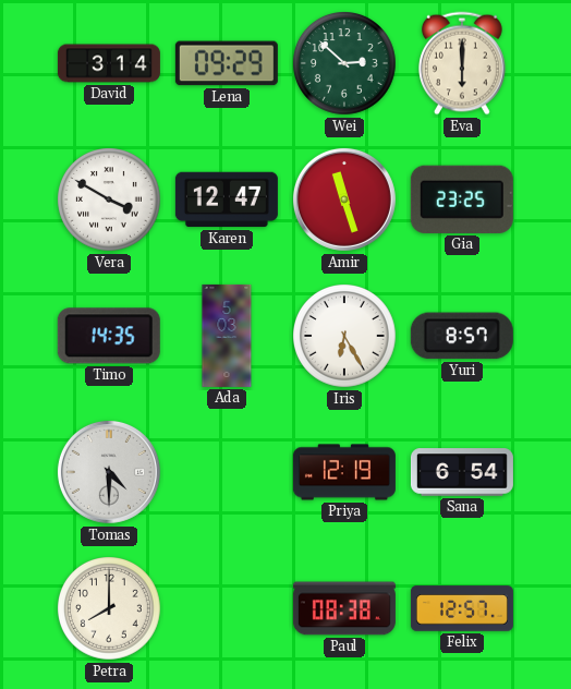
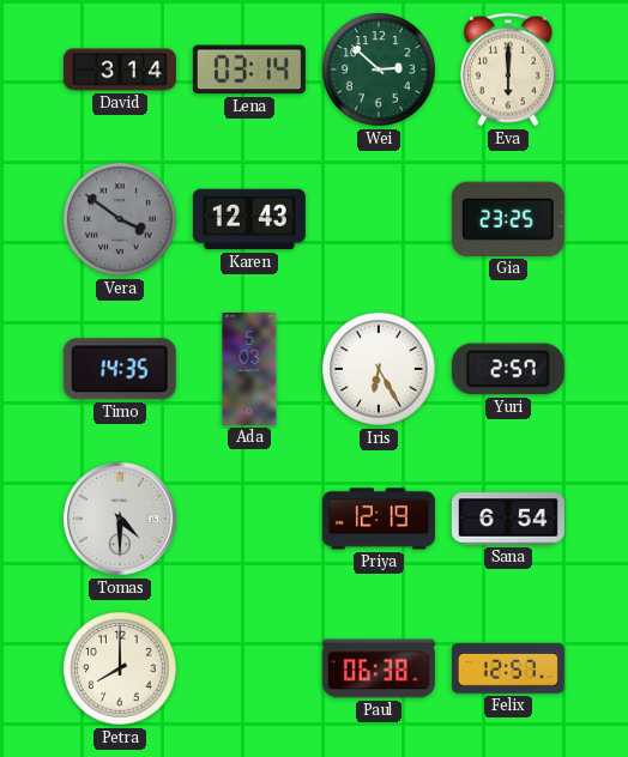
Lena: 09:29 -> 03:14 (249, 69)
Vera: 3:50 -> 3:51 (121, 220)
Vera dial: white -> grey (121, 220)
Karen: 12:47 -> 12:43 (249, 219)
Amir: 11:27 -> none (344, 200)
Yuri: 8:57 -> 2:57 (508, 369)
Paul: 08:38 -> 06:38 (379, 668)
